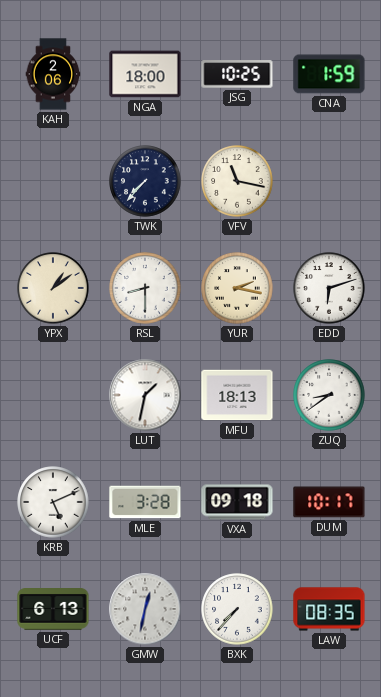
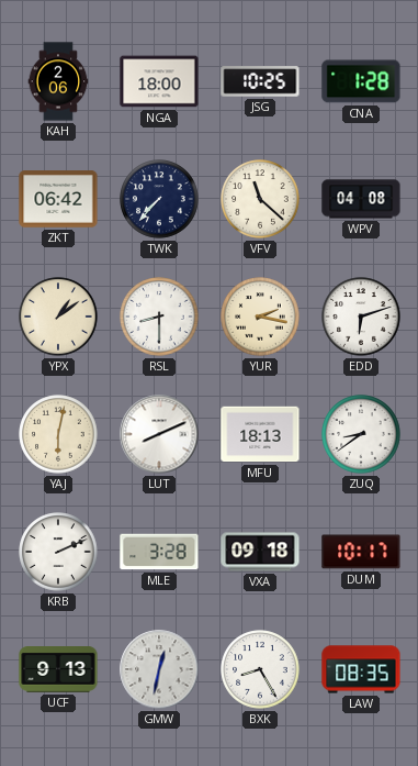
CNA: 1:59 -> 1:28 (361, 81)
ZKT: none -> 06:42 (58, 199)
VFV: 11:17 -> 11:22 (260, 199)
WPV: none -> 04:08 (361, 199)
YAJ: none -> 6:02 (58, 434)
LUT: 1:32 -> 8:11 (159, 434)
KRB: 5:11 -> 2:11 (58, 552)
UCF: 6:13 -> 9:13 (58, 670)
BXK: 7:37 -> 8:25 (260, 669)
